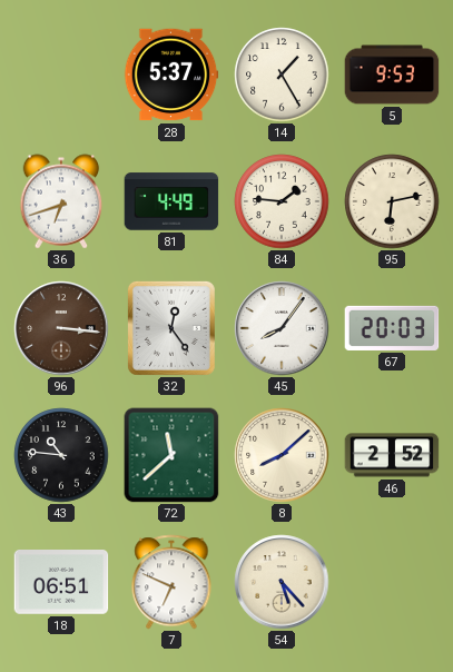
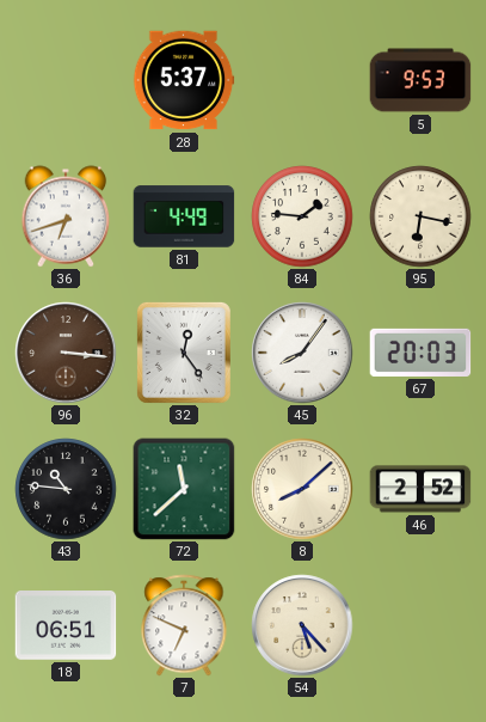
14: 1:25 -> none (282, 75)
95: 6:13 -> 6:17 (420, 216)
